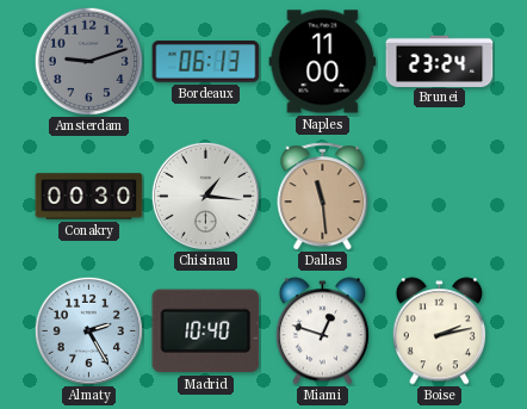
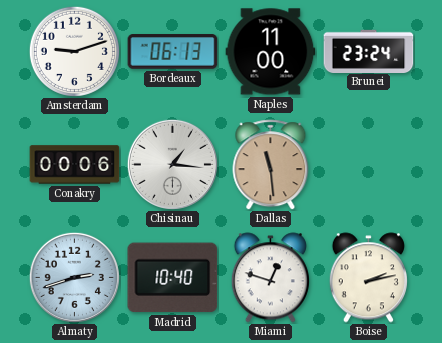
Amsterdam dial: grey -> white (74, 51)
Conakry: 00:30 -> 00:06 (75, 165)
Almaty: 2:25 -> 2:42 (74, 277)
